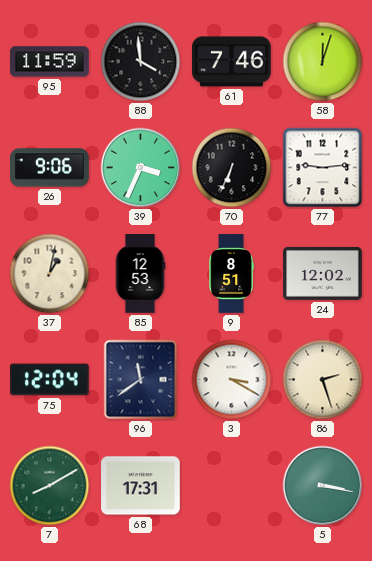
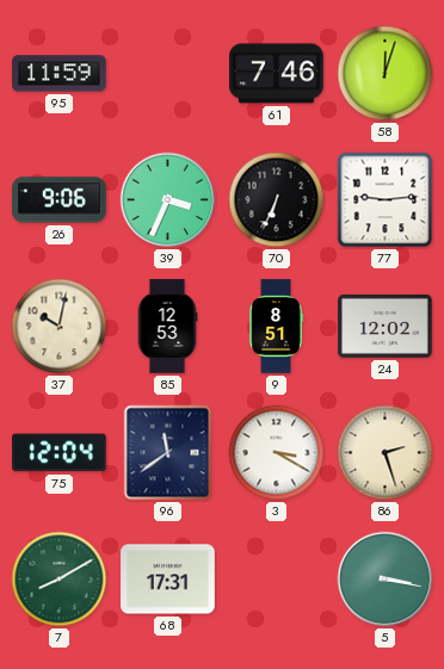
88: 3:59 -> none (141, 62)
37: 1:02 -> 10:02 (60, 327)
